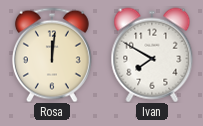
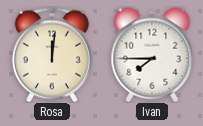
Ivan: 7:50 -> 7:45 (152, 55)
